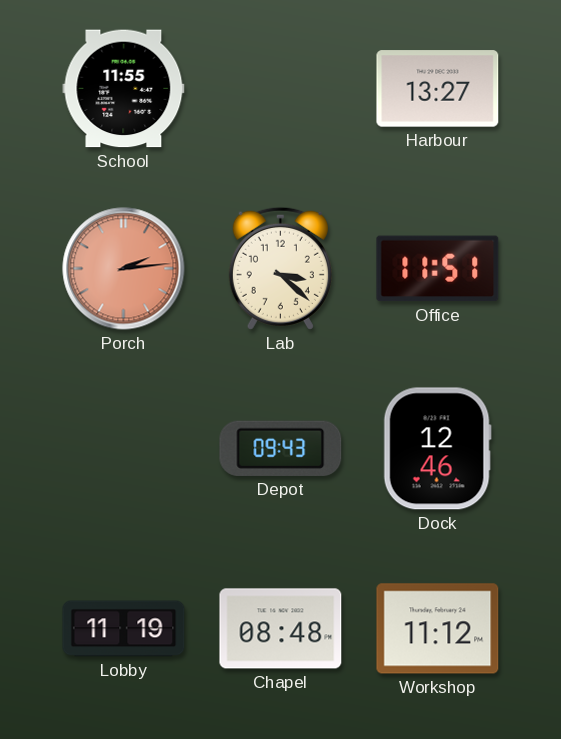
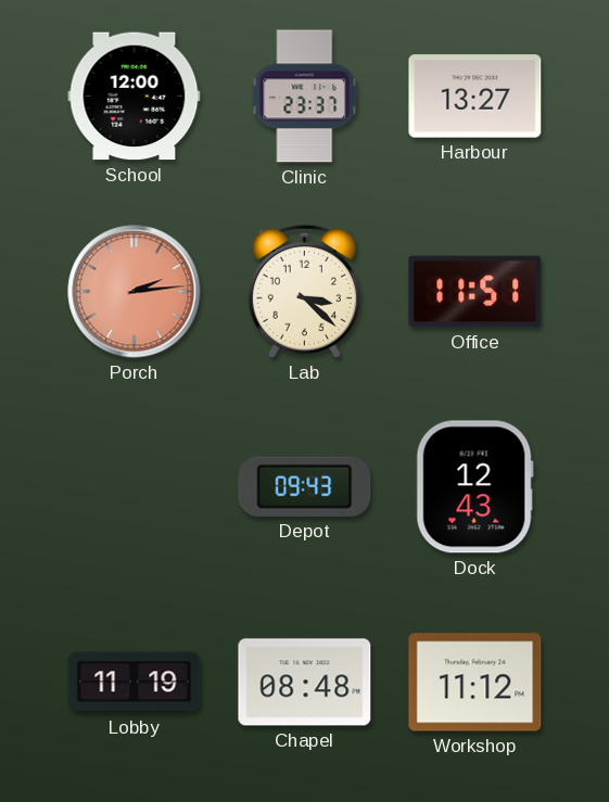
School: 11:55 -> 12:00 (135, 97)
Clinic: none -> 23:37 (305, 97)
Dock: 12:46 -> 12:43 (474, 487)
